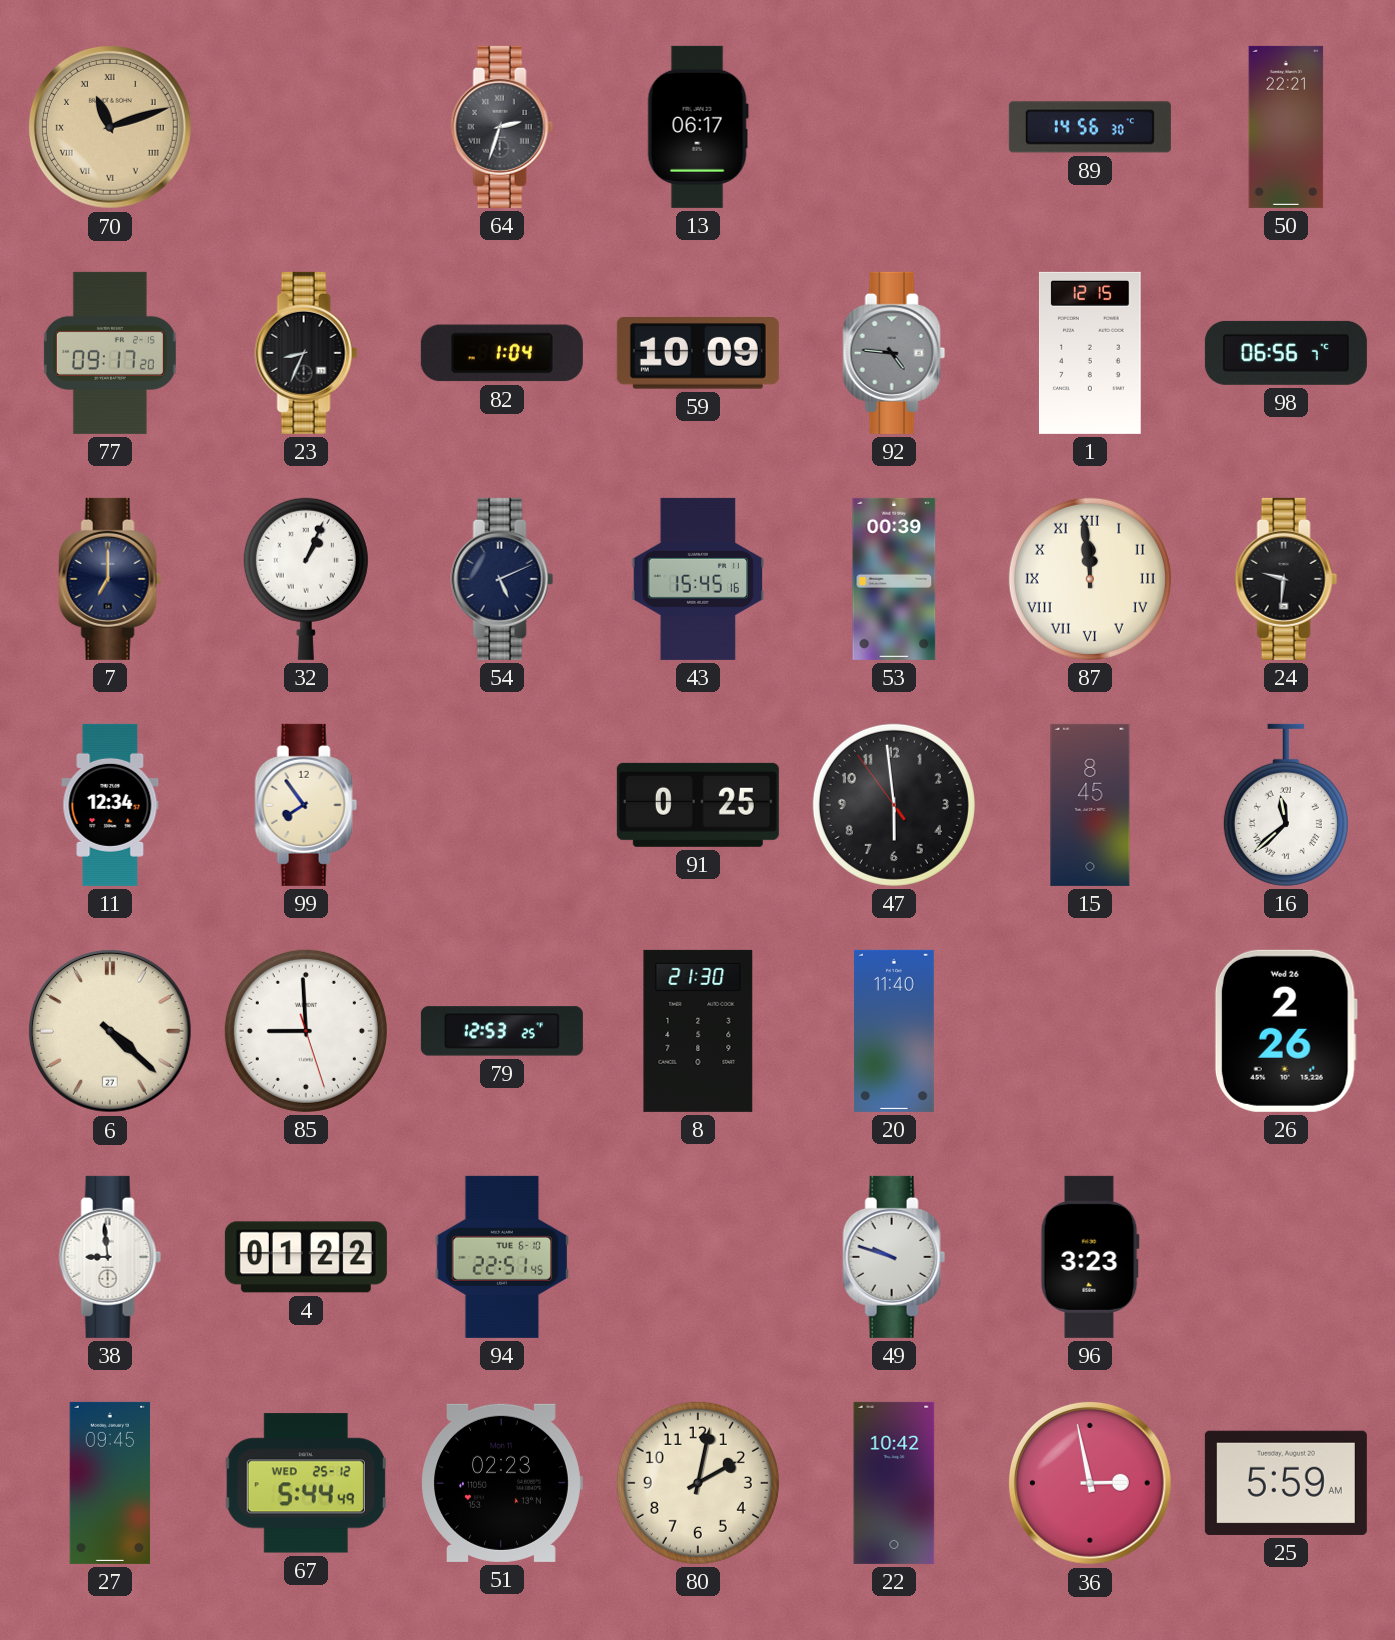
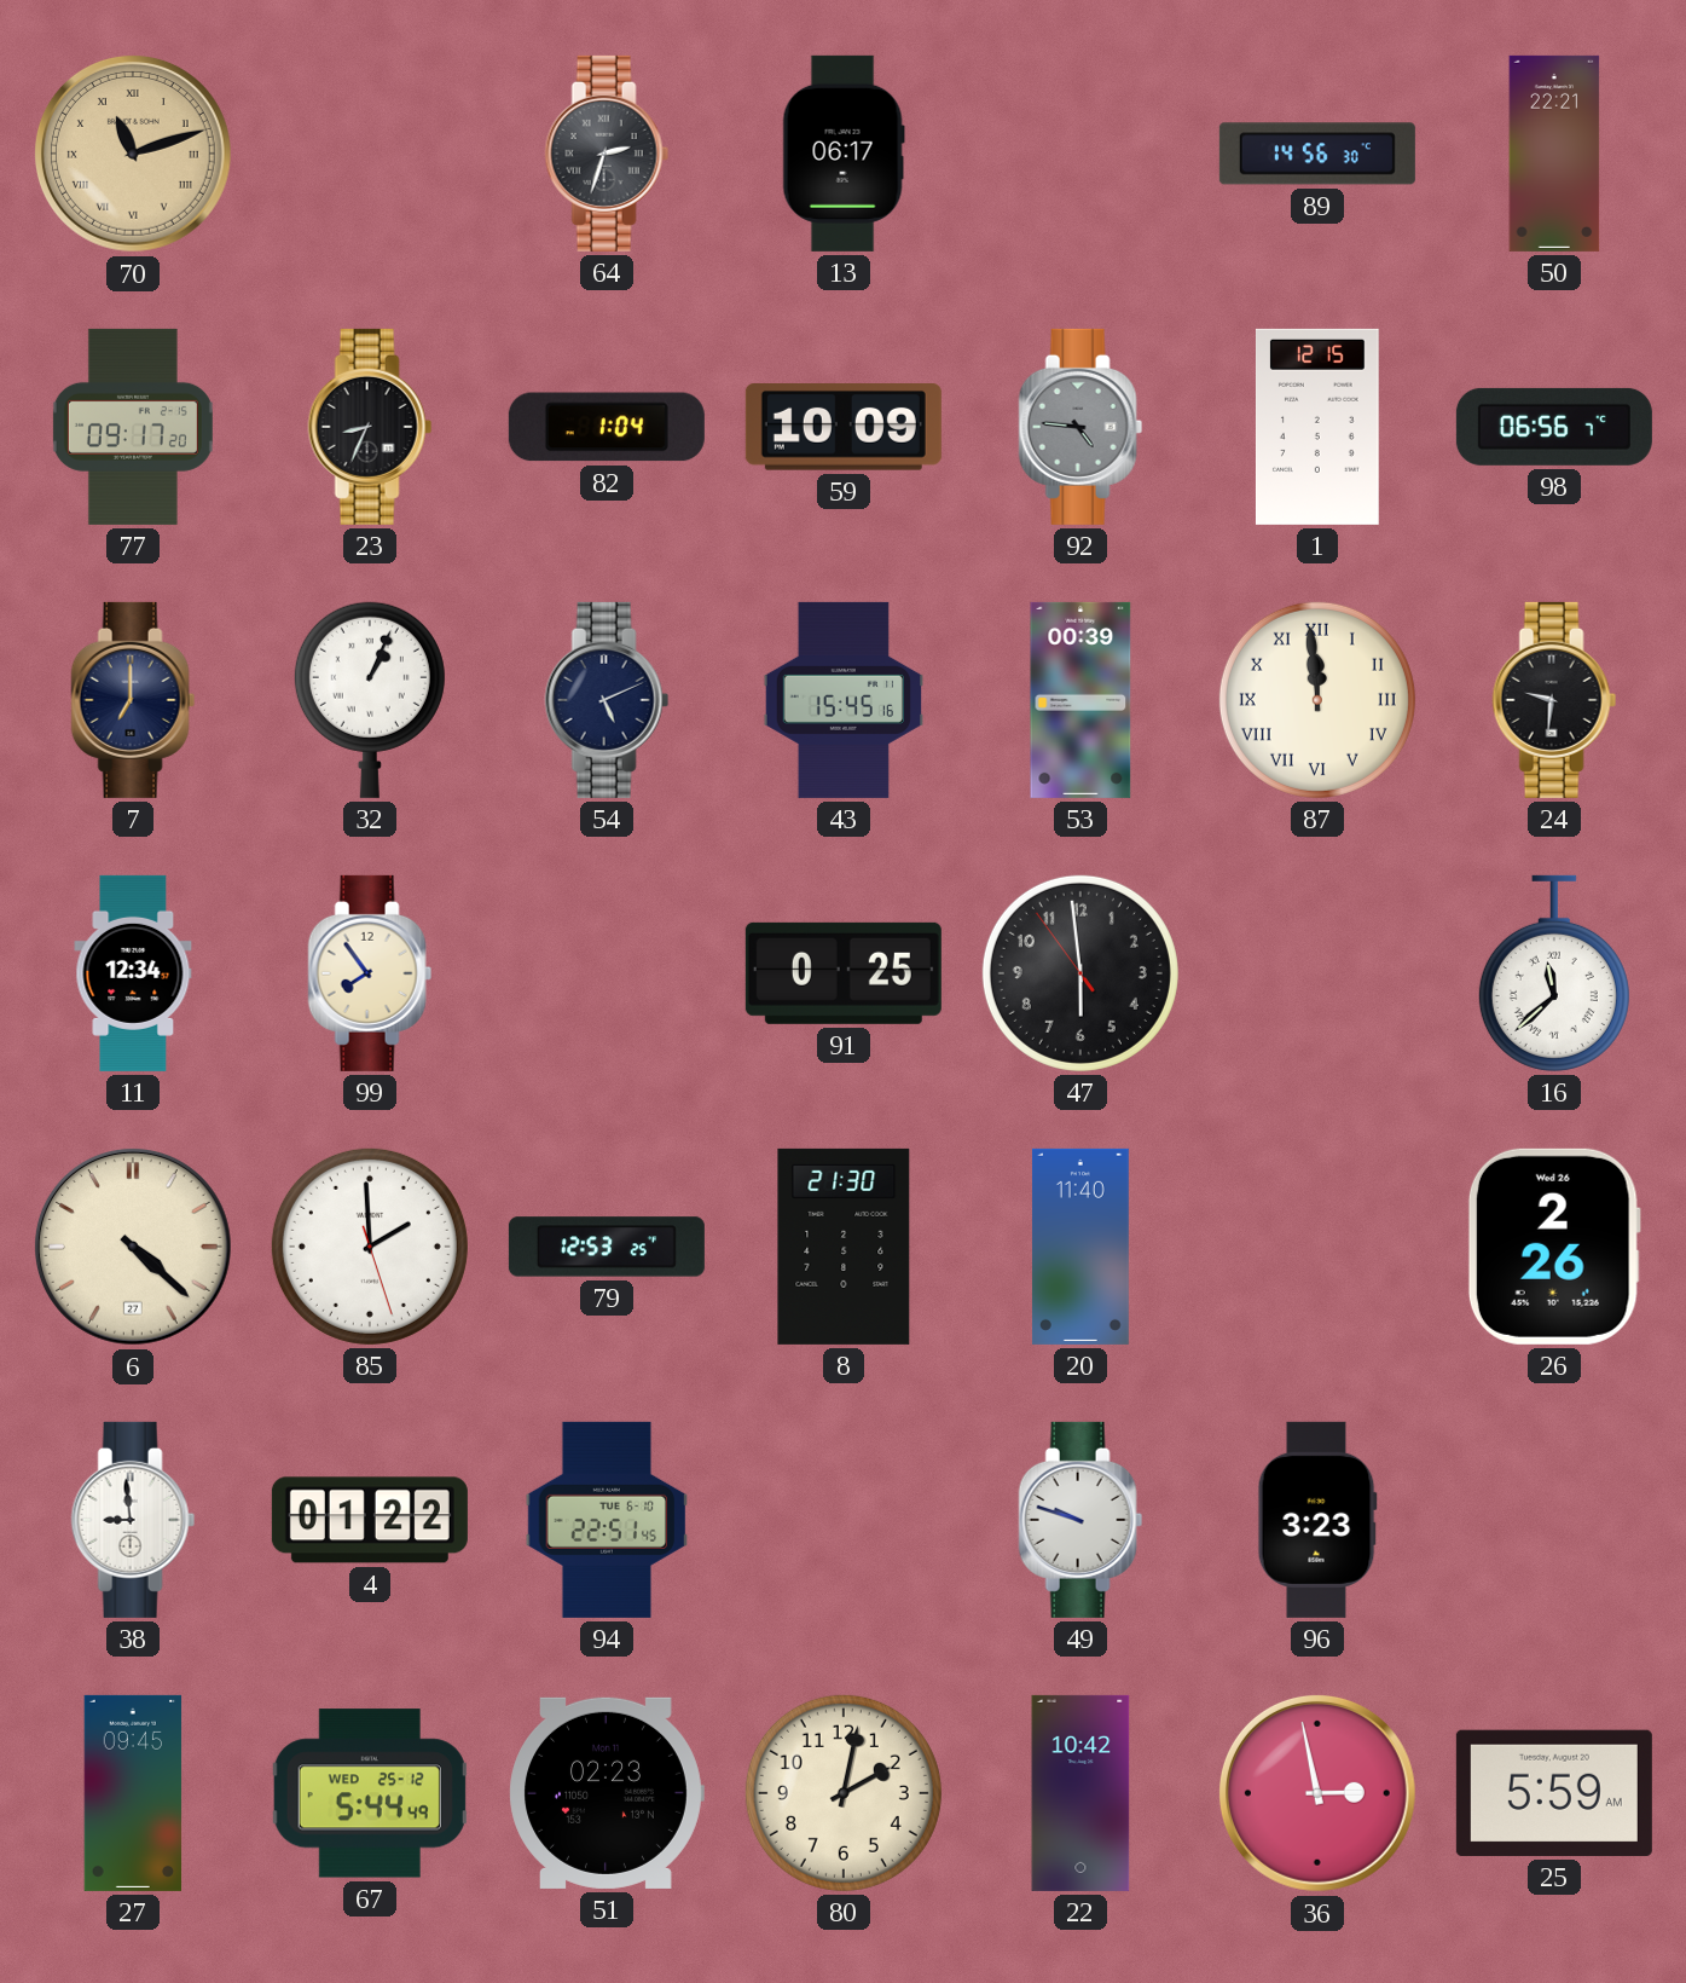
15: 8:45 -> none (1090, 805)
85: 8:59 -> 1:59 (370, 1247)
